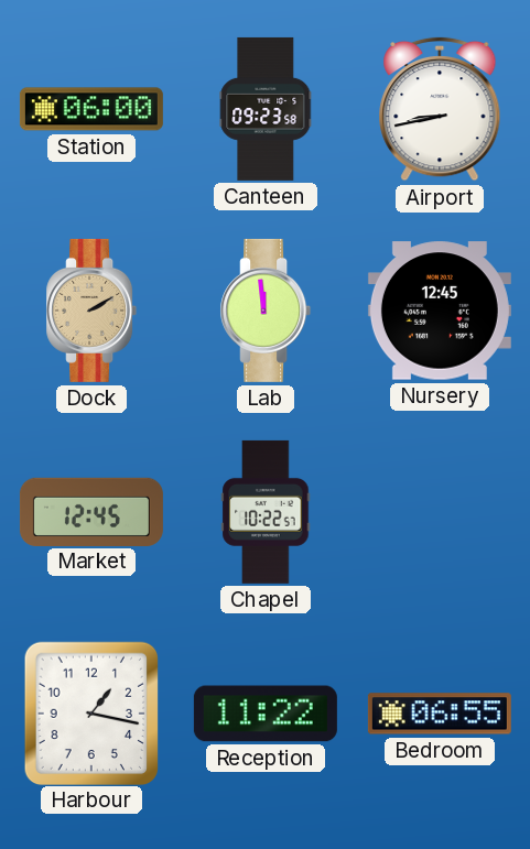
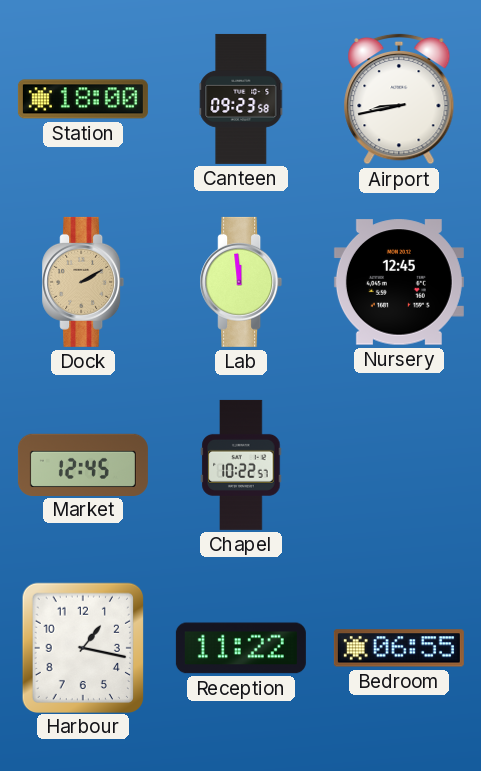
Station: 06:00 -> 18:00 (83, 99)
